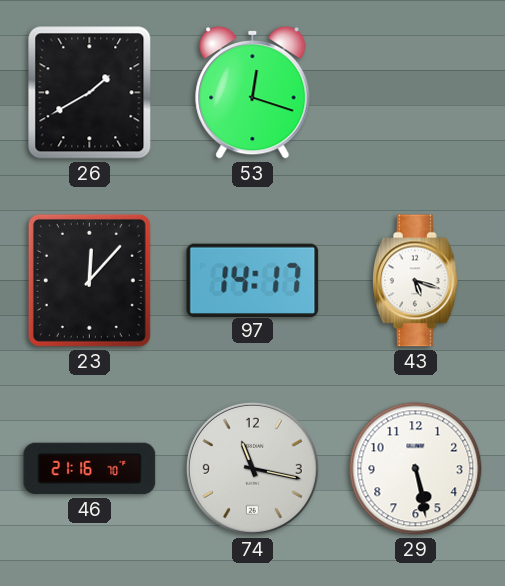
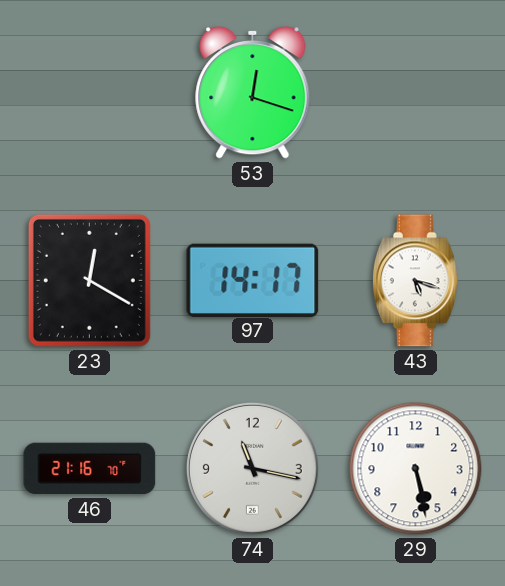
26: 1:40 -> none (90, 93)
23: 12:07 -> 12:20 (89, 280)
